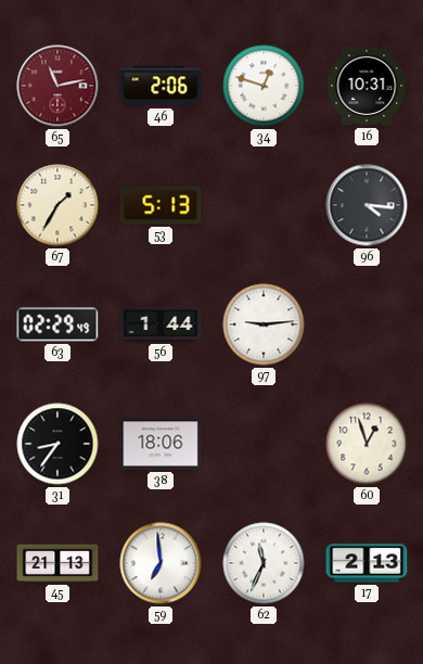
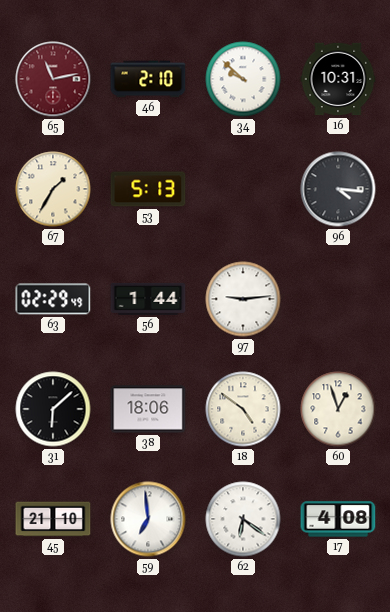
46: 2:06 -> 2:10 (148, 79)
34: 12:48 -> 9:52 (243, 79)
31: 8:36 -> 6:08 (53, 409)
18: none -> 4:51 (243, 409)
45: 21:13 -> 21:10 (53, 519)
62: 11:34 -> 6:21 (243, 519)
17: 2:13 -> 4:08 (338, 519)
